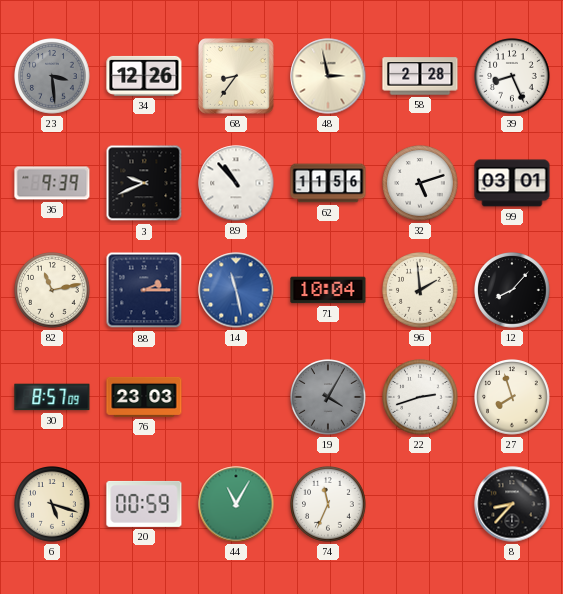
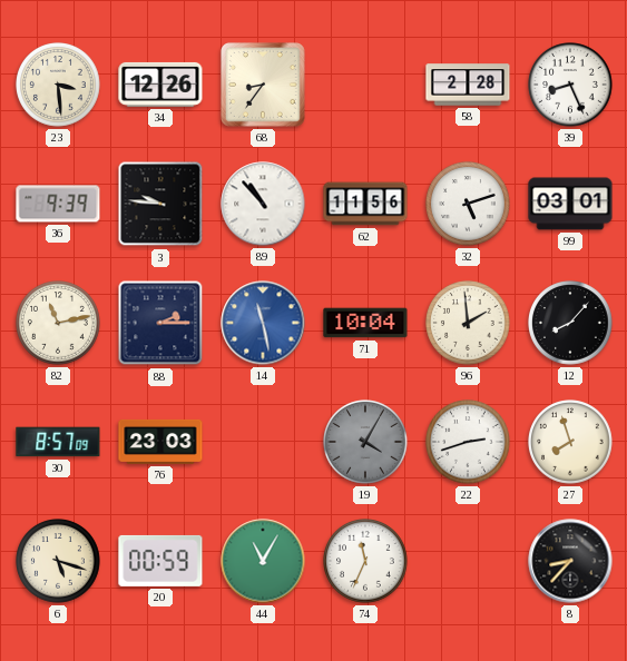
23 dial: grey -> cream (58, 85)
48: 2:58 -> none (328, 76)
3: 9:41 -> 9:46 (160, 204)
